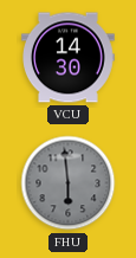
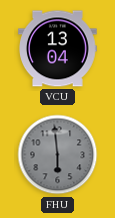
VCU: 14:30 -> 13:04 (58, 49)
